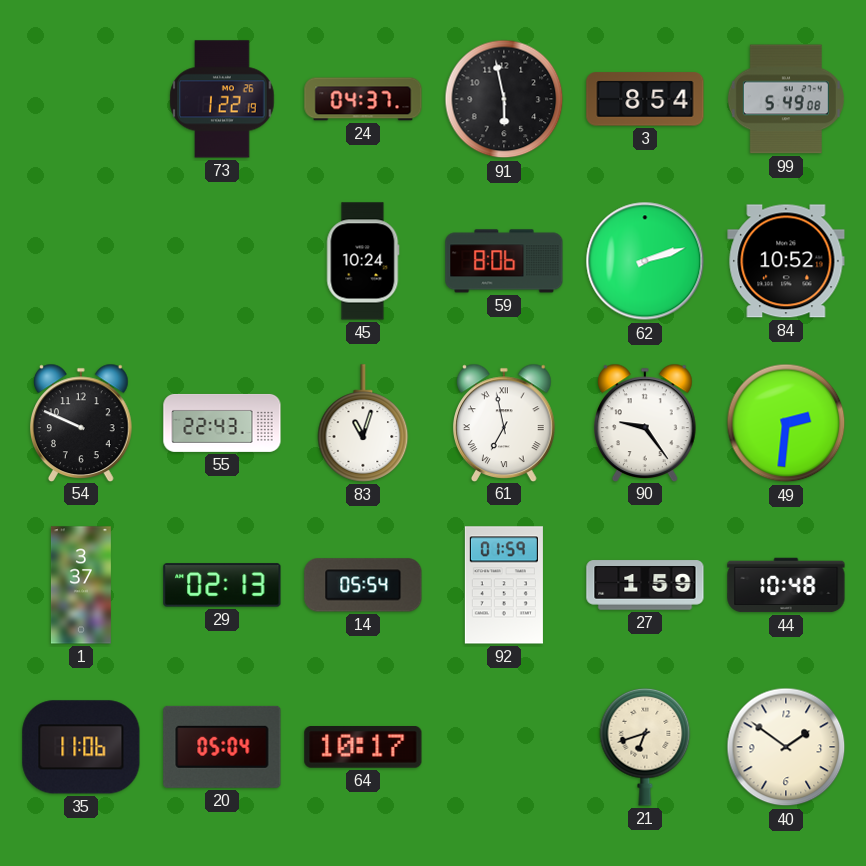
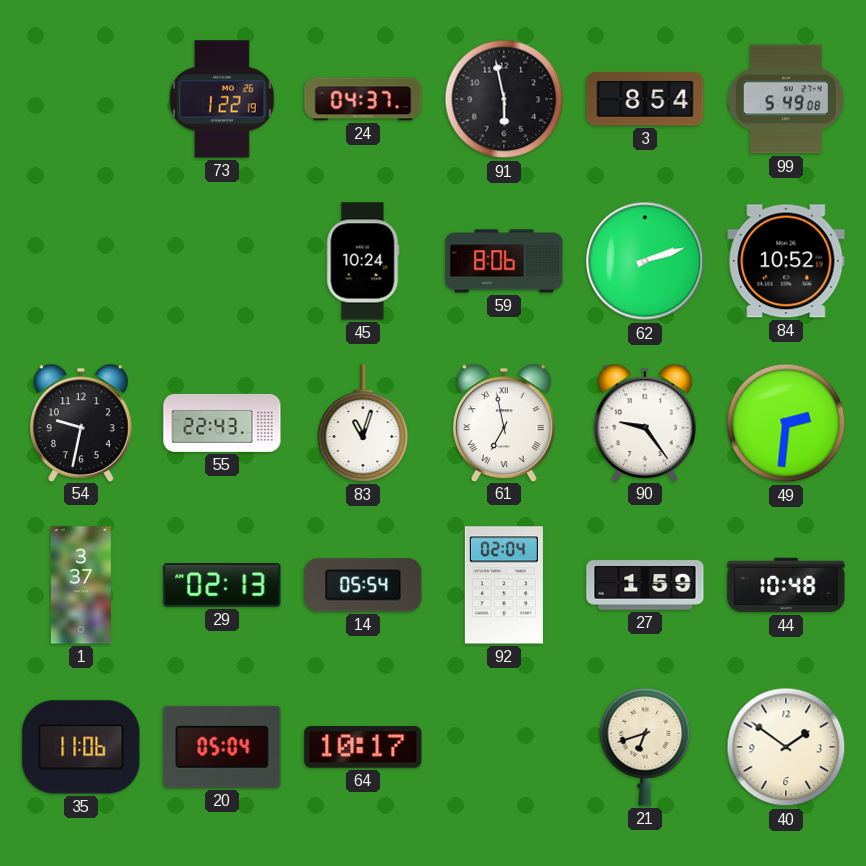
54: 9:49 -> 9:32 (82, 422)
92: 01:59 -> 02:04 (504, 585)
